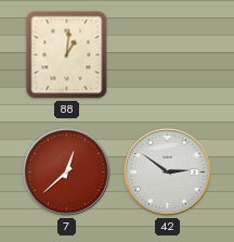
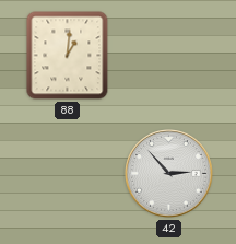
7: 12:38 -> none (67, 173)
42: 2:51 -> 2:53 (169, 174)
